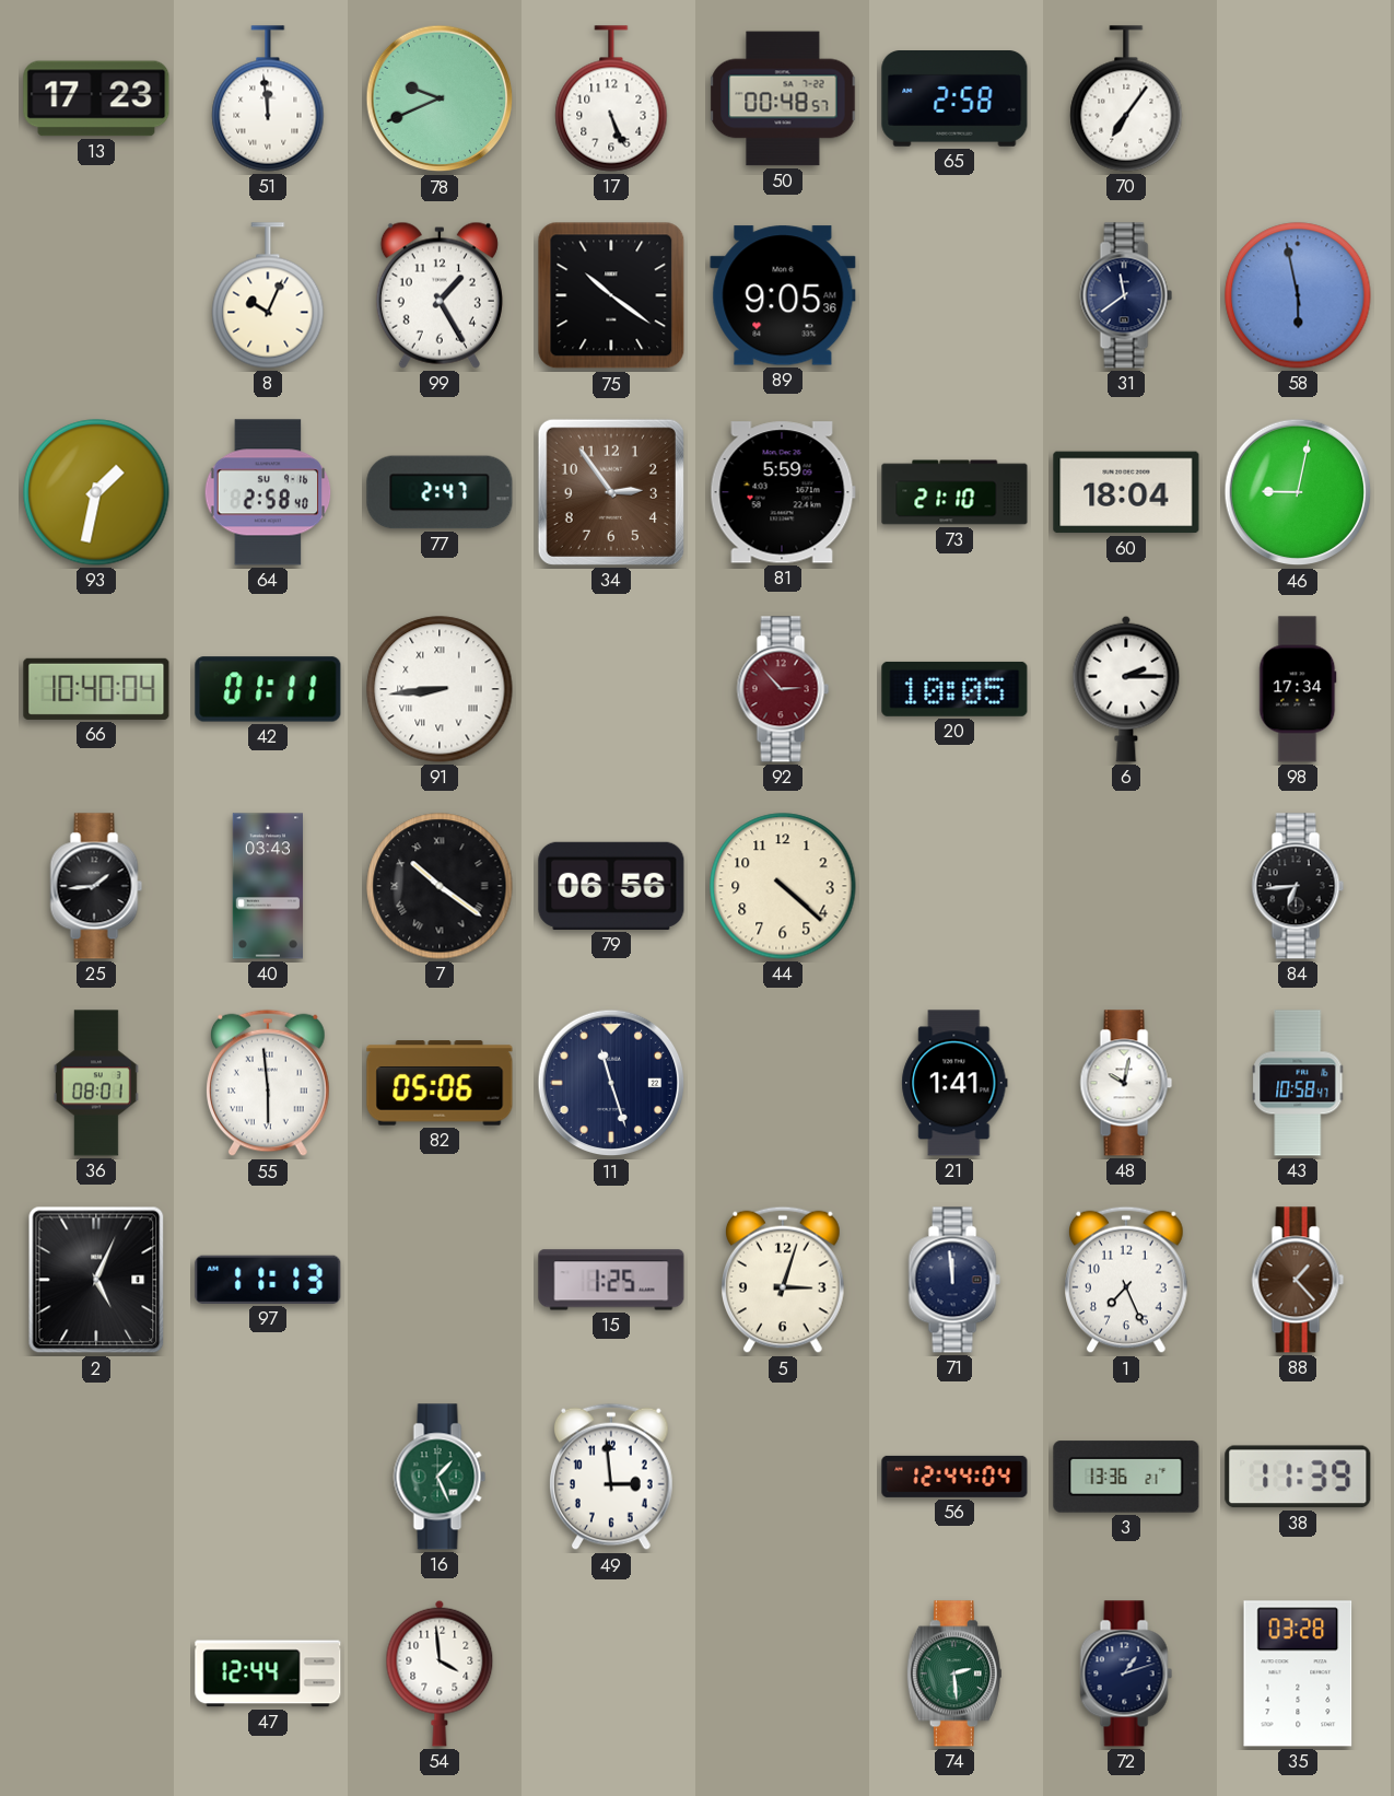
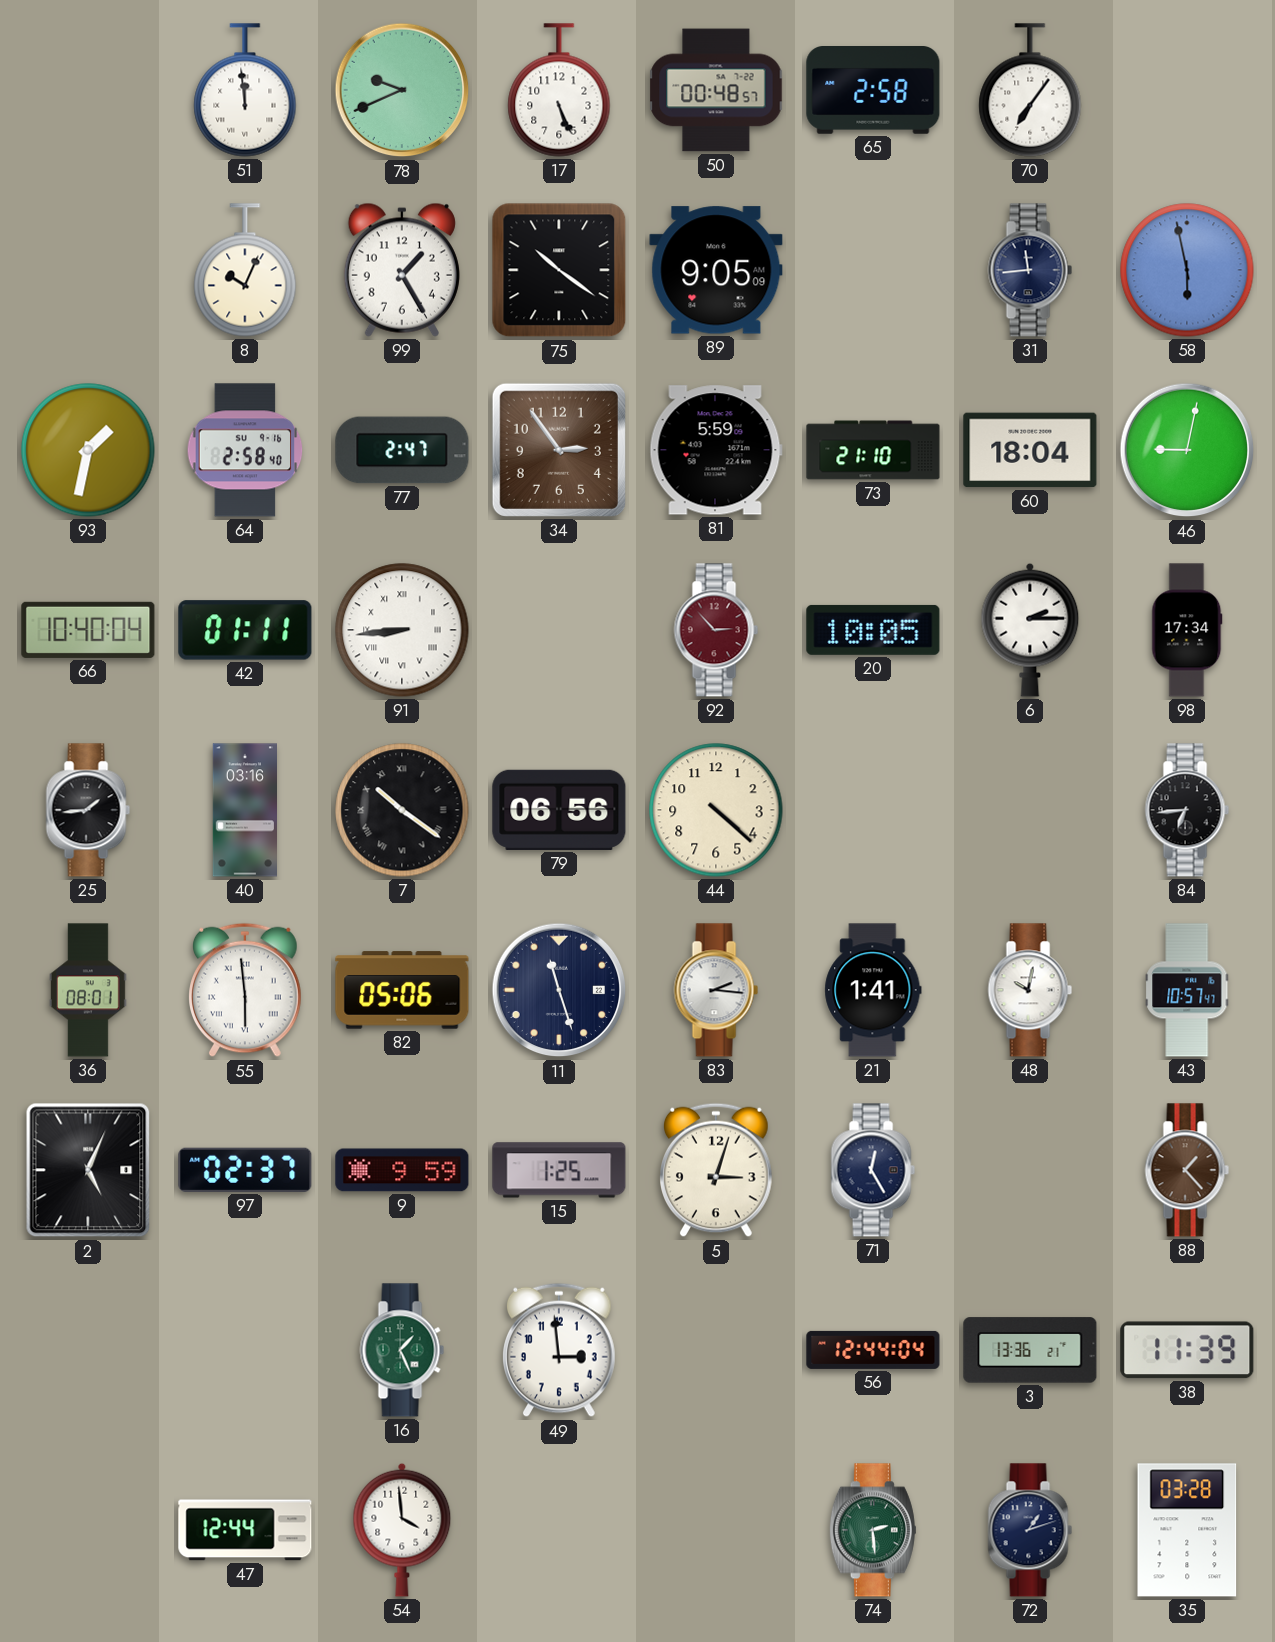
13: 17:23 -> none (96, 98)
89: 9:05:36 -> 9:05:09 (716, 270)
31: 11:39 -> 11:44 (1030, 270)
40: 03:43 -> 03:16 (244, 810)
83: none -> 2:16 (716, 990)
43: 10:58 -> 10:57 (1187, 990)
97: 11:13 -> 02:37 (245, 1170)
9: none -> 9:59 (402, 1170)
71: 11:59 -> 12:25 (873, 1170)
1: 7:26 -> none (1127, 1280)
